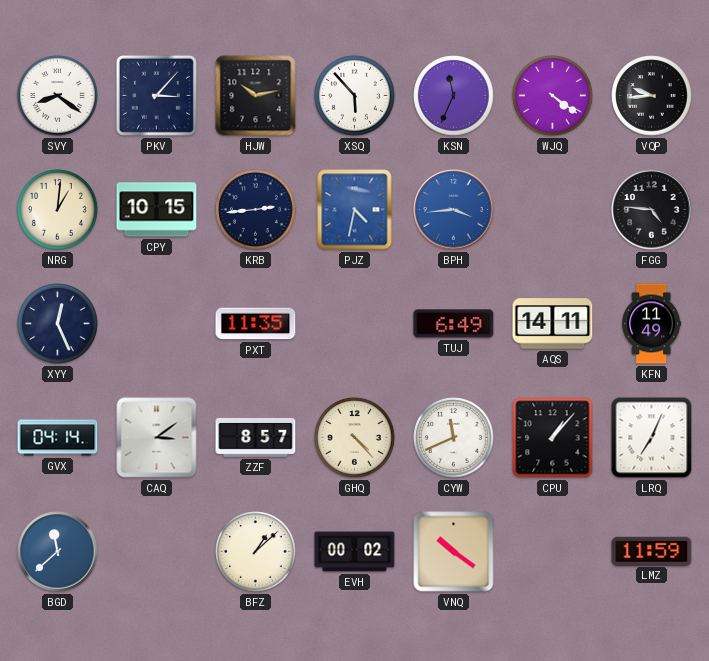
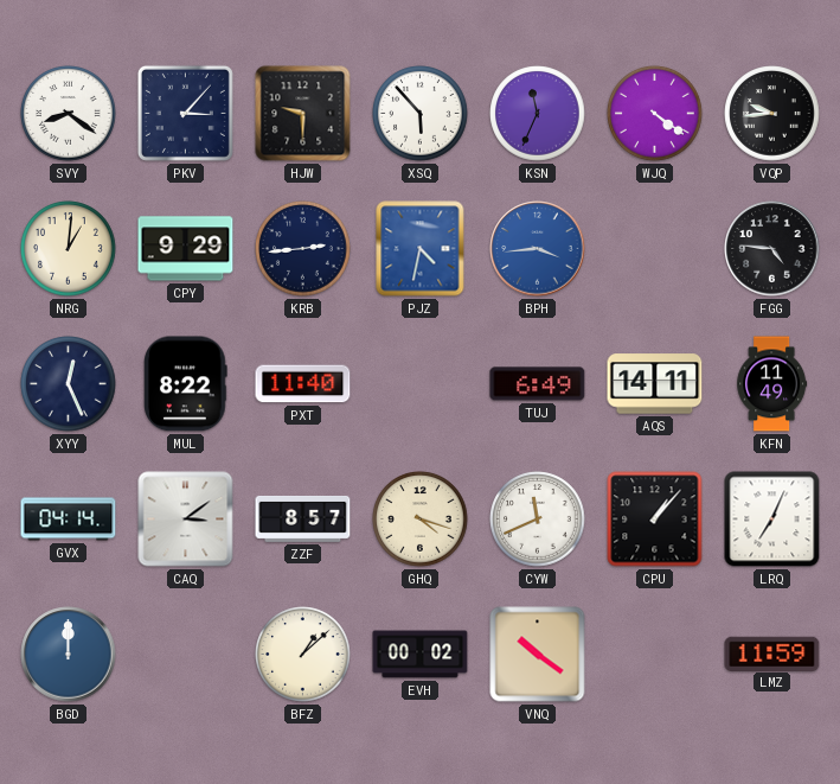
HJW: 10:13 -> 9:30 (303, 114)
CPY: 10:15 -> 9:29 (186, 249)
MUL: none -> 8:22 (186, 384)
PXT: 11:35 -> 11:40 (303, 384)
GHQ: 4:23 -> 4:18 (421, 520)
BGD: 11:38 -> 12:00 (69, 655)
